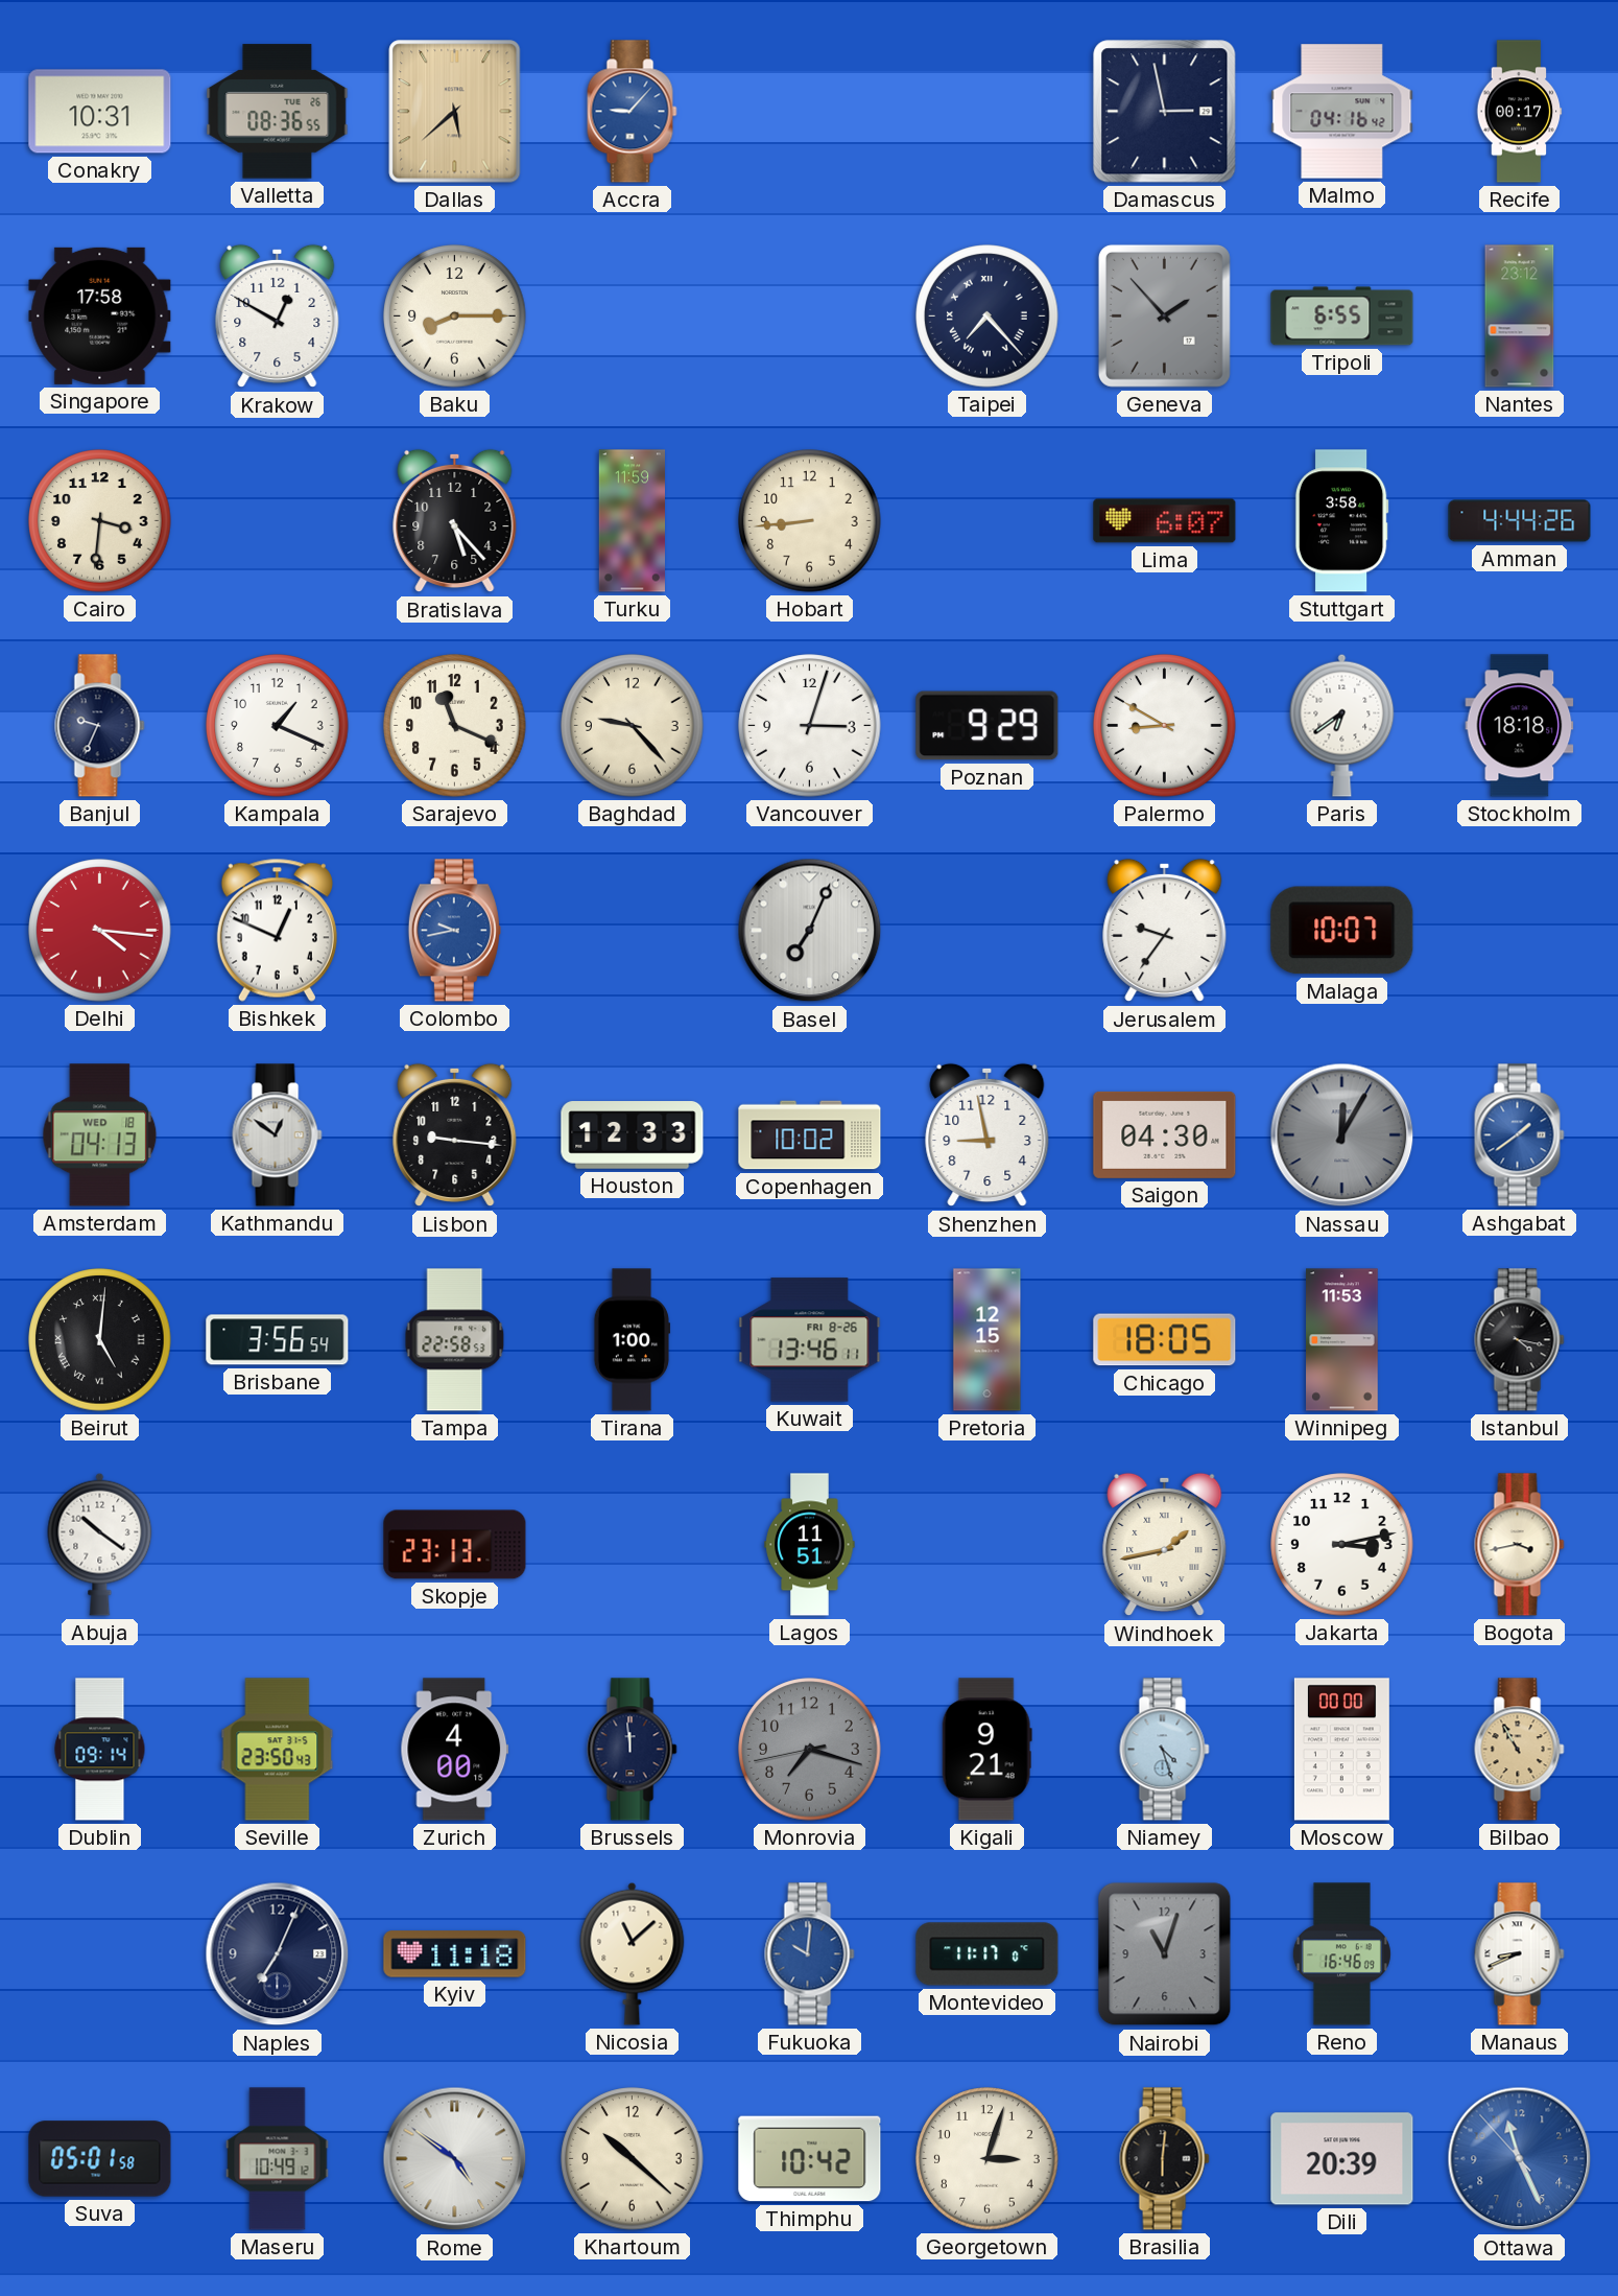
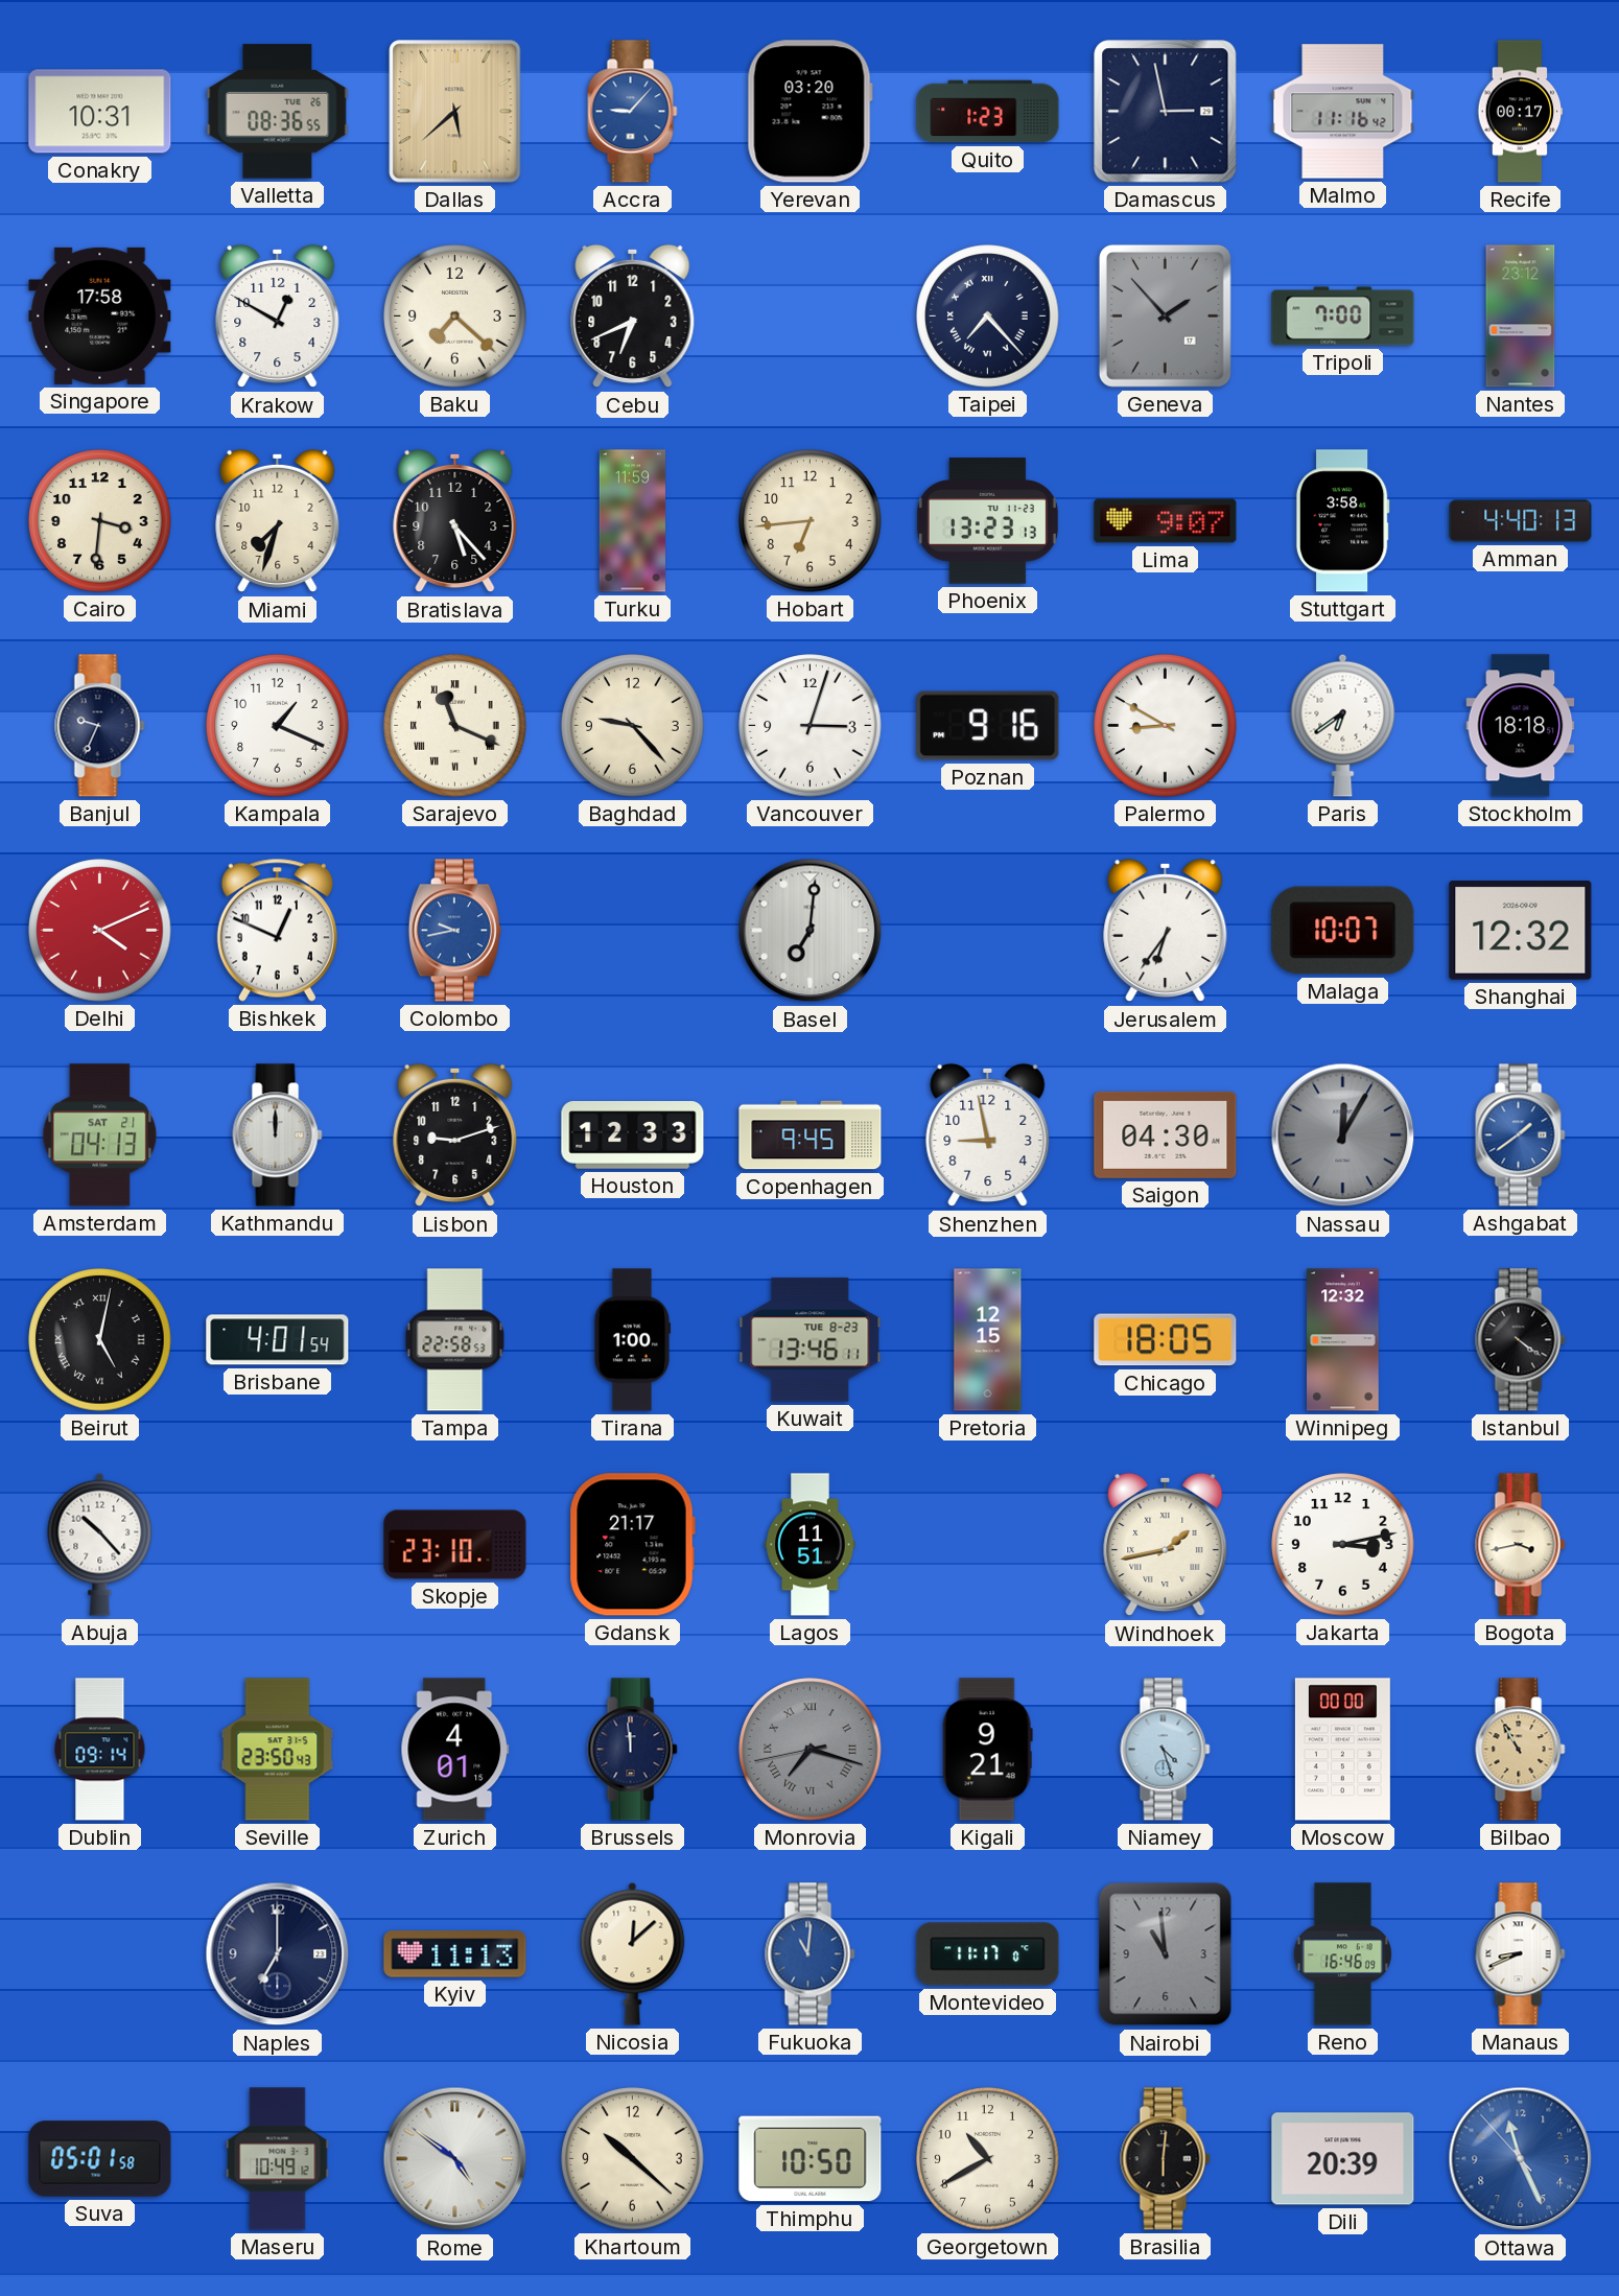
Yerevan: none -> 03:20 (809, 112)
Quito: none -> 1:23 (988, 112)
Malmo: 04:16 -> 11:16 (1343, 112)
Baku: 8:15 -> 7:22 (455, 317)
Cebu: none -> 6:41 (633, 317)
Tripoli: 6:55 -> 7:00 (1343, 317)
Miami: none -> 7:33 (278, 521)
Hobart: 8:44 -> 6:44 (811, 521)
Phoenix: none -> 13:23 (987, 521)
Lima: 6:07 -> 9:07 (1166, 521)
Amman: 4:44 -> 4:40 (1521, 521)
Sarajevo numerals: Arabic -> Roman (455, 726)
Poznan: 9:29 -> 9:16 (988, 726)
Delhi: 4:16 -> 4:11 (100, 931)
Basel: 7:04 -> 7:01 (811, 931)
Jerusalem: 9:36 -> 6:36 (1166, 931)
Shanghai: none -> 12:32 (1521, 931)
Amsterdam date: WED 18 -> SAT 21 (100, 1135)
Kathmandu: 12:51 -> 12:00 (278, 1135)
Lisbon: 9:16 -> 9:12 (455, 1135)
Copenhagen: 10:02 -> 9:45 (811, 1135)
Beirut: 5:01 -> 5:02 (100, 1340)
Brisbane: 3:56 -> 4:01 (278, 1340)
Kuwait date: FRI 8-26 -> TUE 8-23 (811, 1340)
Winnipeg: 11:53 -> 12:32 (1343, 1340)
Istanbul: 4:17 -> 4:21 (1521, 1340)
Abuja: 10:21 -> 10:23 (100, 1544)
Skopje: 23:13 -> 23:10 (455, 1545)
Gdansk: none -> 21:17 (632, 1545)
Zurich: 4:00 -> 4:01 (455, 1750)
Monrovia numerals: Arabic -> Roman (811, 1750)
Naples: 7:04 -> 7:00 (278, 1954)
Kyiv: 11:18 -> 11:13 (455, 1954)
Nicosia: 11:08 -> 12:08 (633, 1953)
Fukuoka: 10:01 -> 11:01 (811, 1954)
Nairobi: 11:03 -> 10:59 (1166, 1954)
Thimphu: 10:42 -> 10:50 (811, 2159)
Georgetown: 3:03 -> 10:40 (988, 2159)
